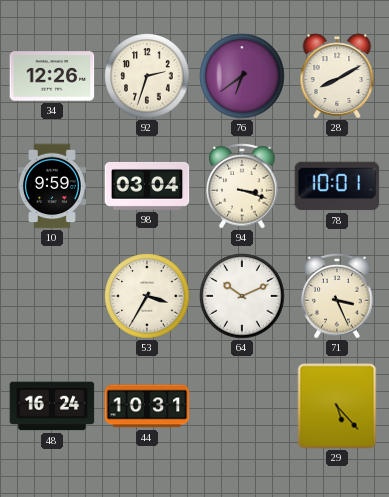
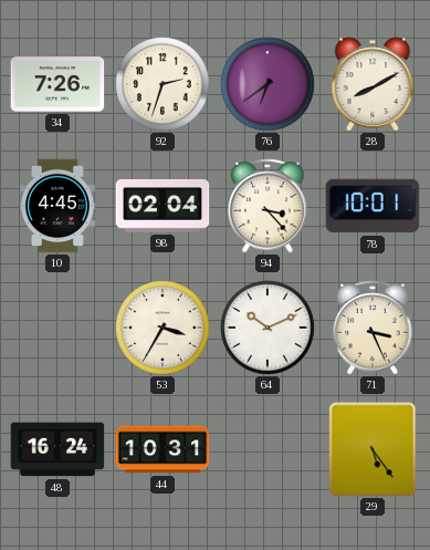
34: 12:26 -> 7:26 (57, 84)
10: 9:59 -> 4:45 (59, 206)
98: 03:04 -> 02:04 (162, 206)
94: 3:18 -> 3:23 (268, 206)
29: 5:23 -> 5:24 (373, 449)
